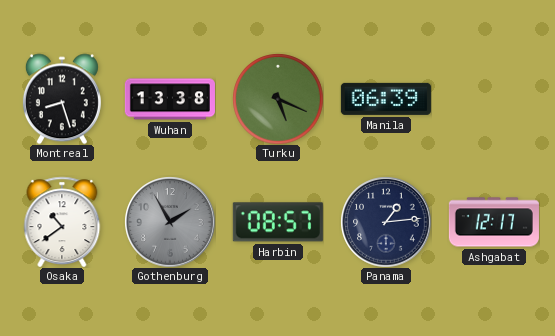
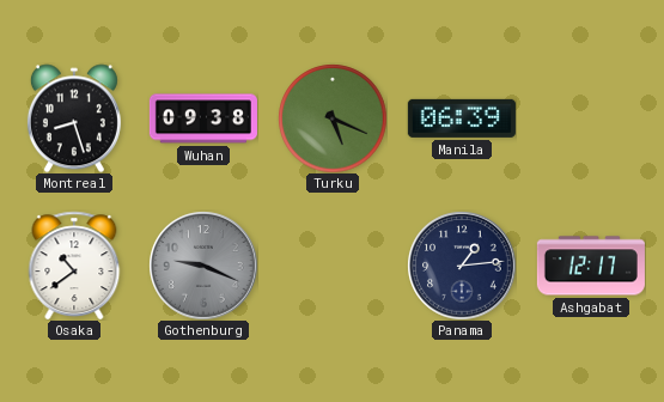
Wuhan: 13:38 -> 09:38 (203, 118)
Gothenburg: 1:55 -> 9:19 (203, 266)
Harbin: 08:57 -> none (278, 222)
